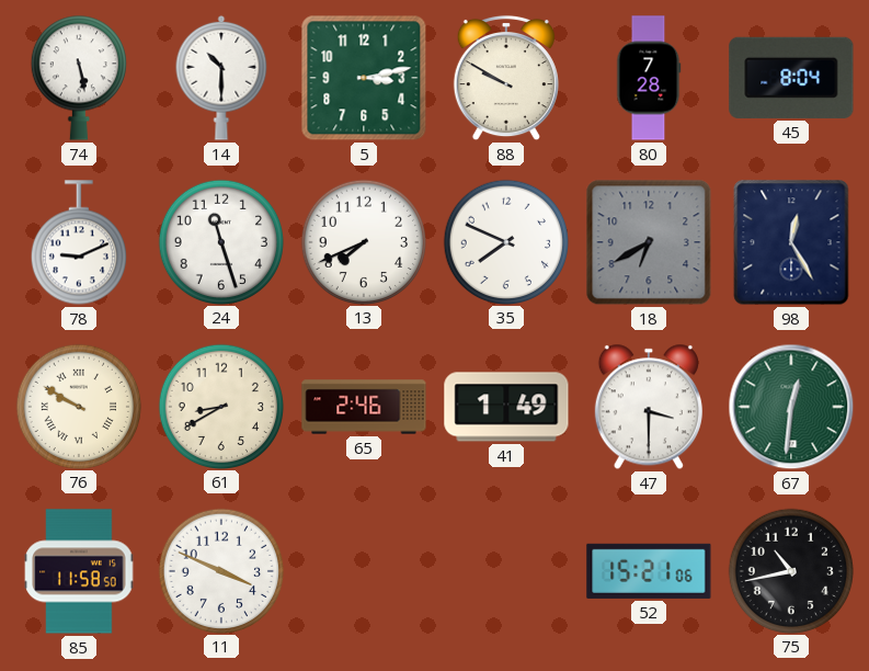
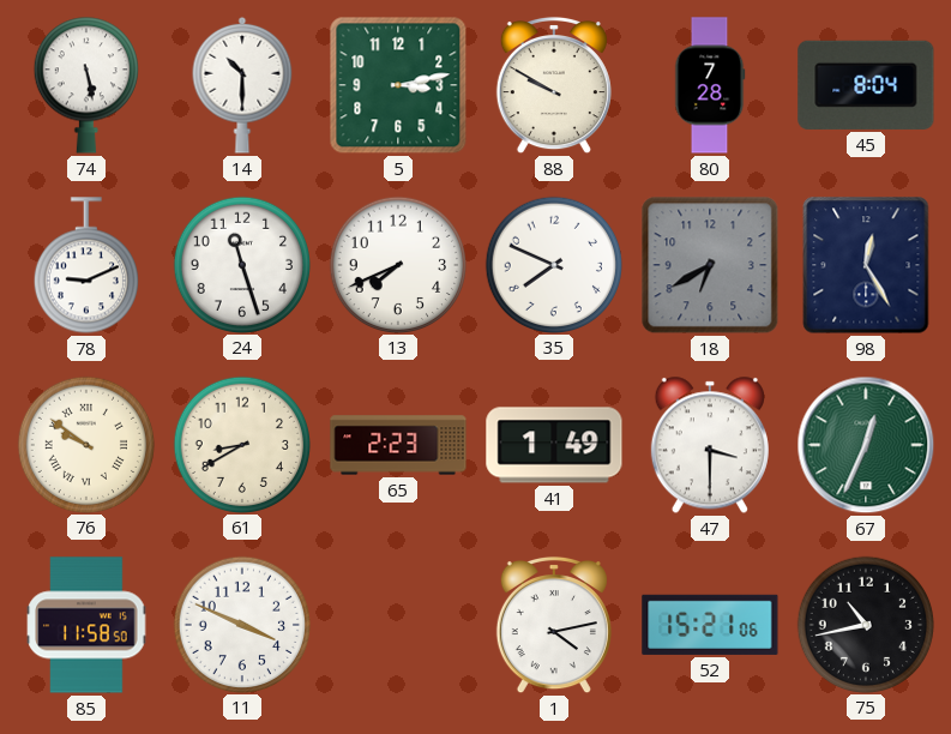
76: 9:50 -> 9:51 (85, 444)
65: 2:46 -> 2:23 (398, 445)
67: 12:31 -> 12:34 (866, 445)
1: none -> 4:13 (554, 625)
